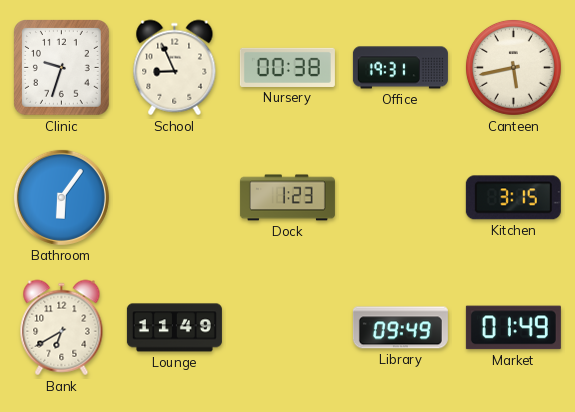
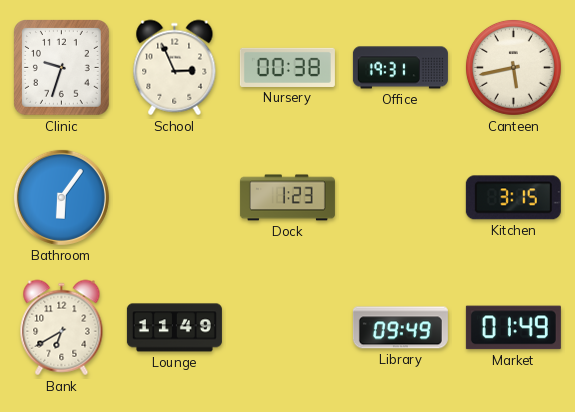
School: 8:56 -> 2:56 (175, 68)
